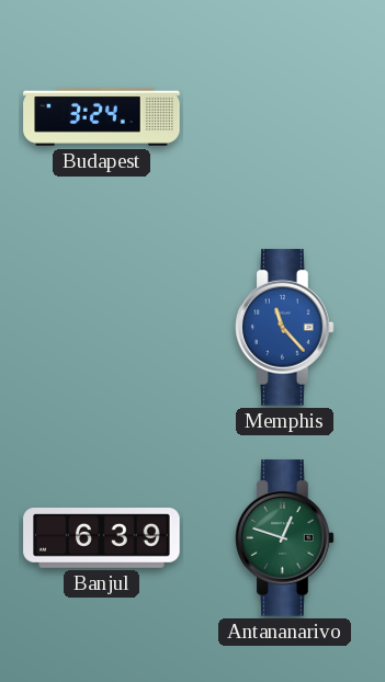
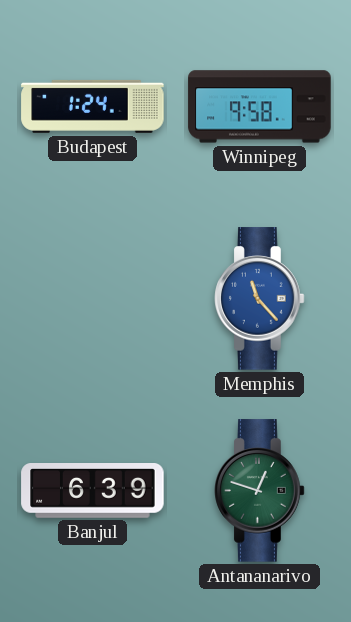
Budapest: 3:24 -> 1:24 (93, 106)
Winnipeg: none -> 9:58 (260, 107)
